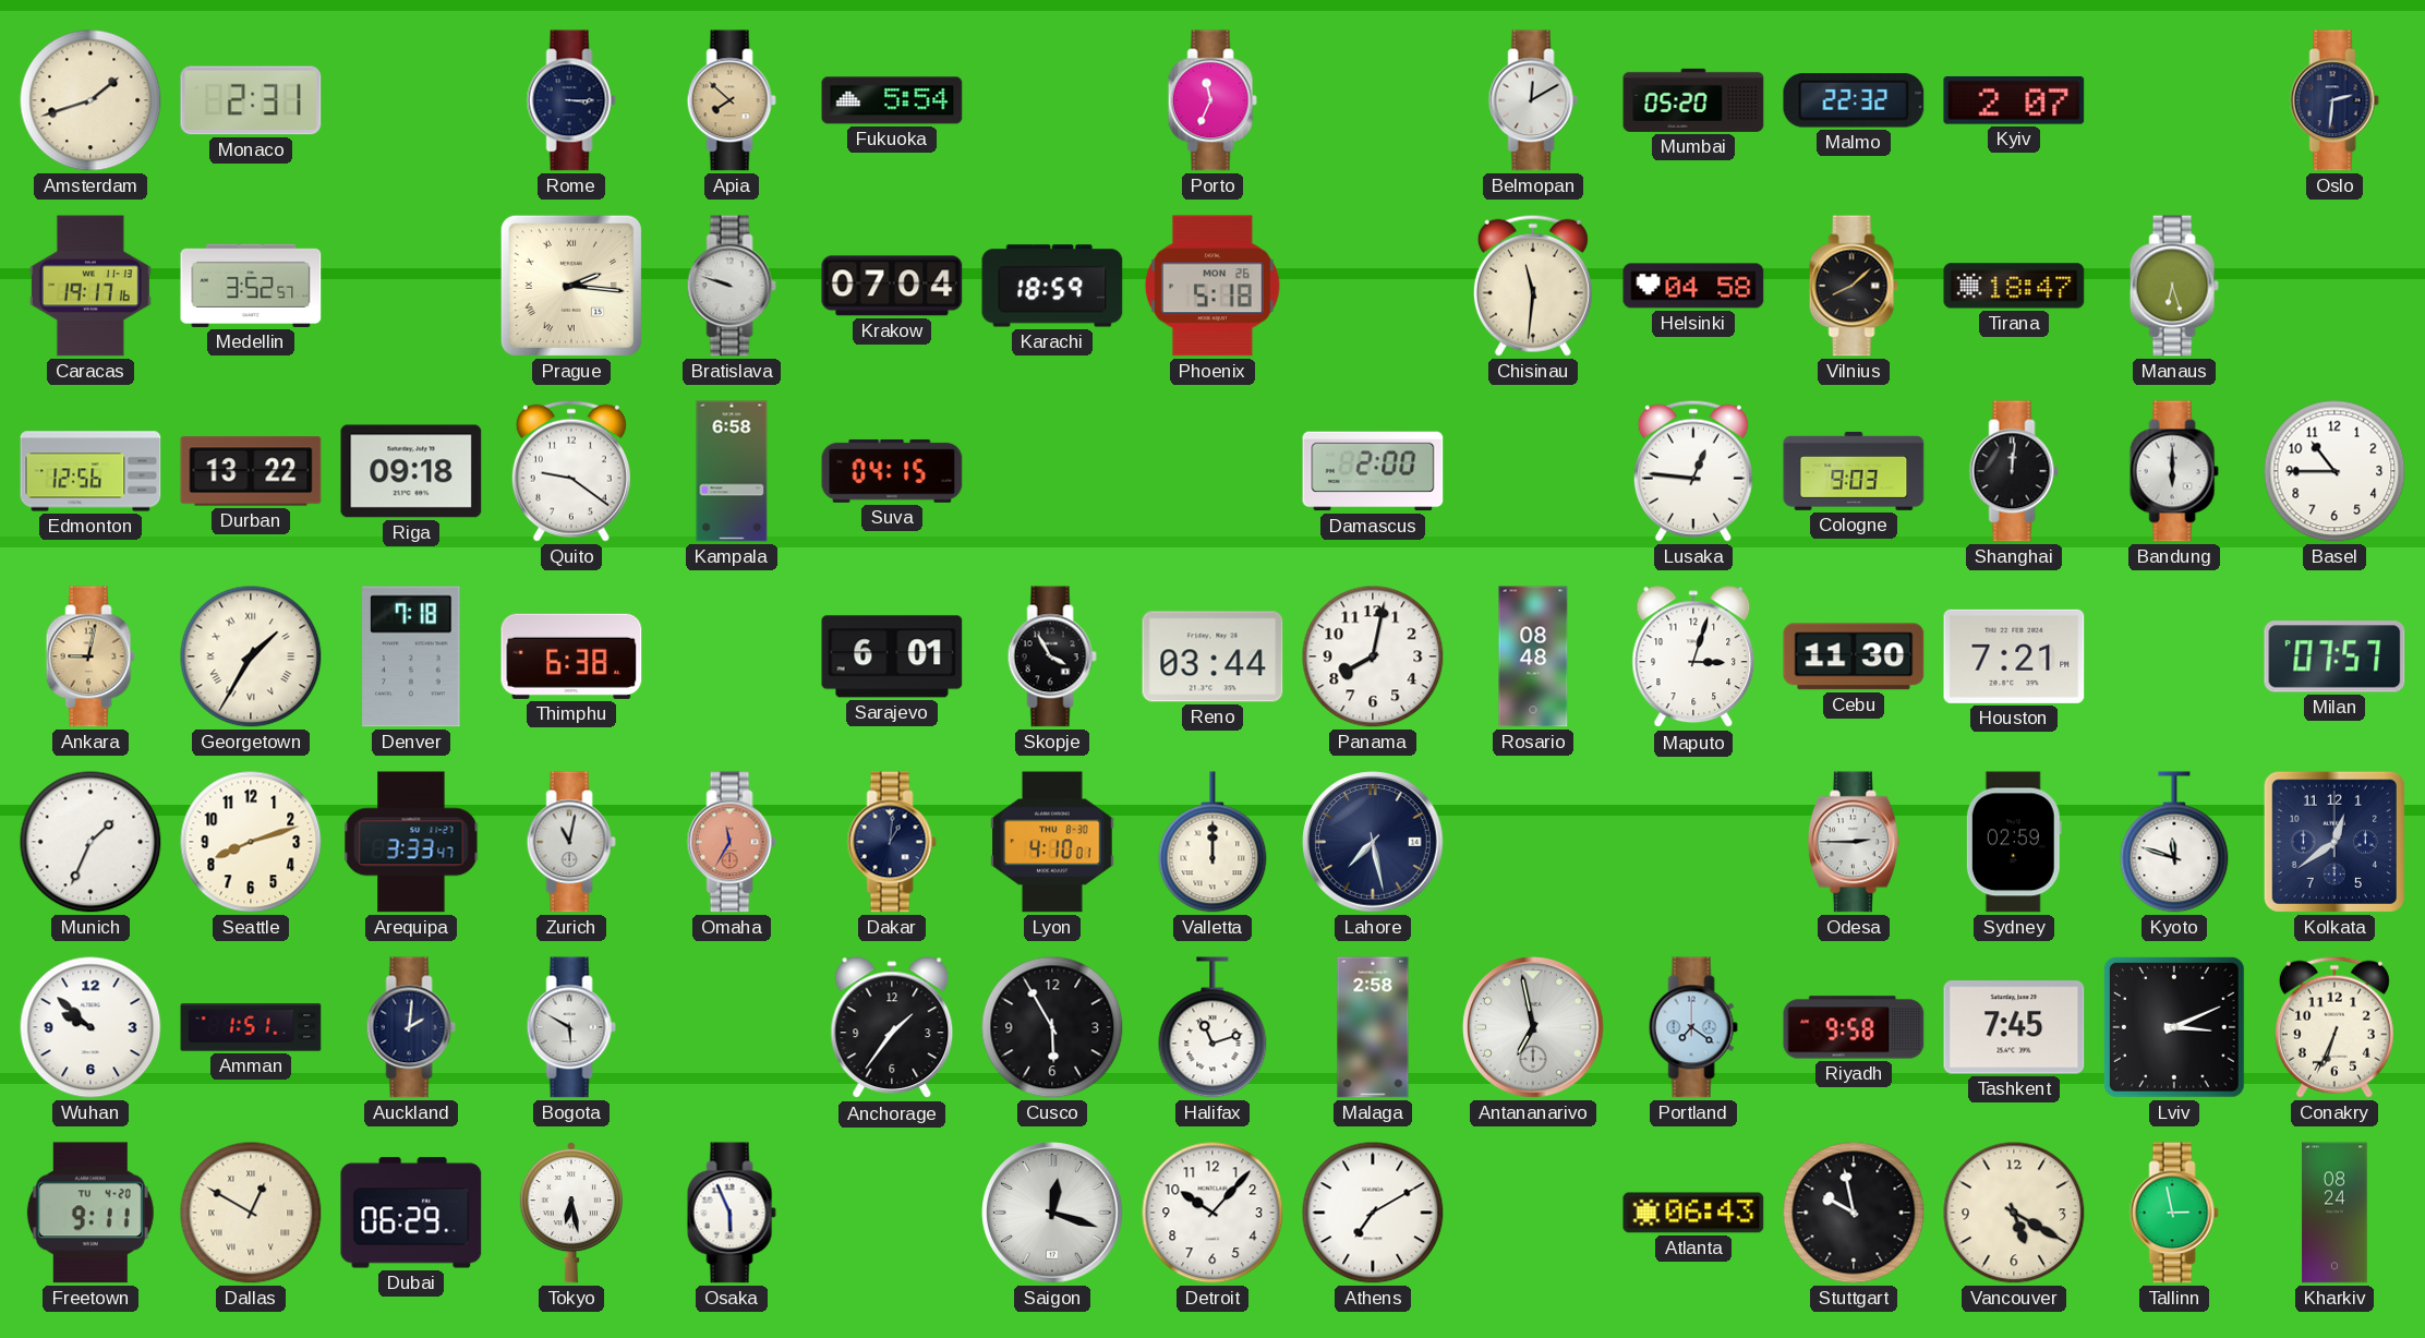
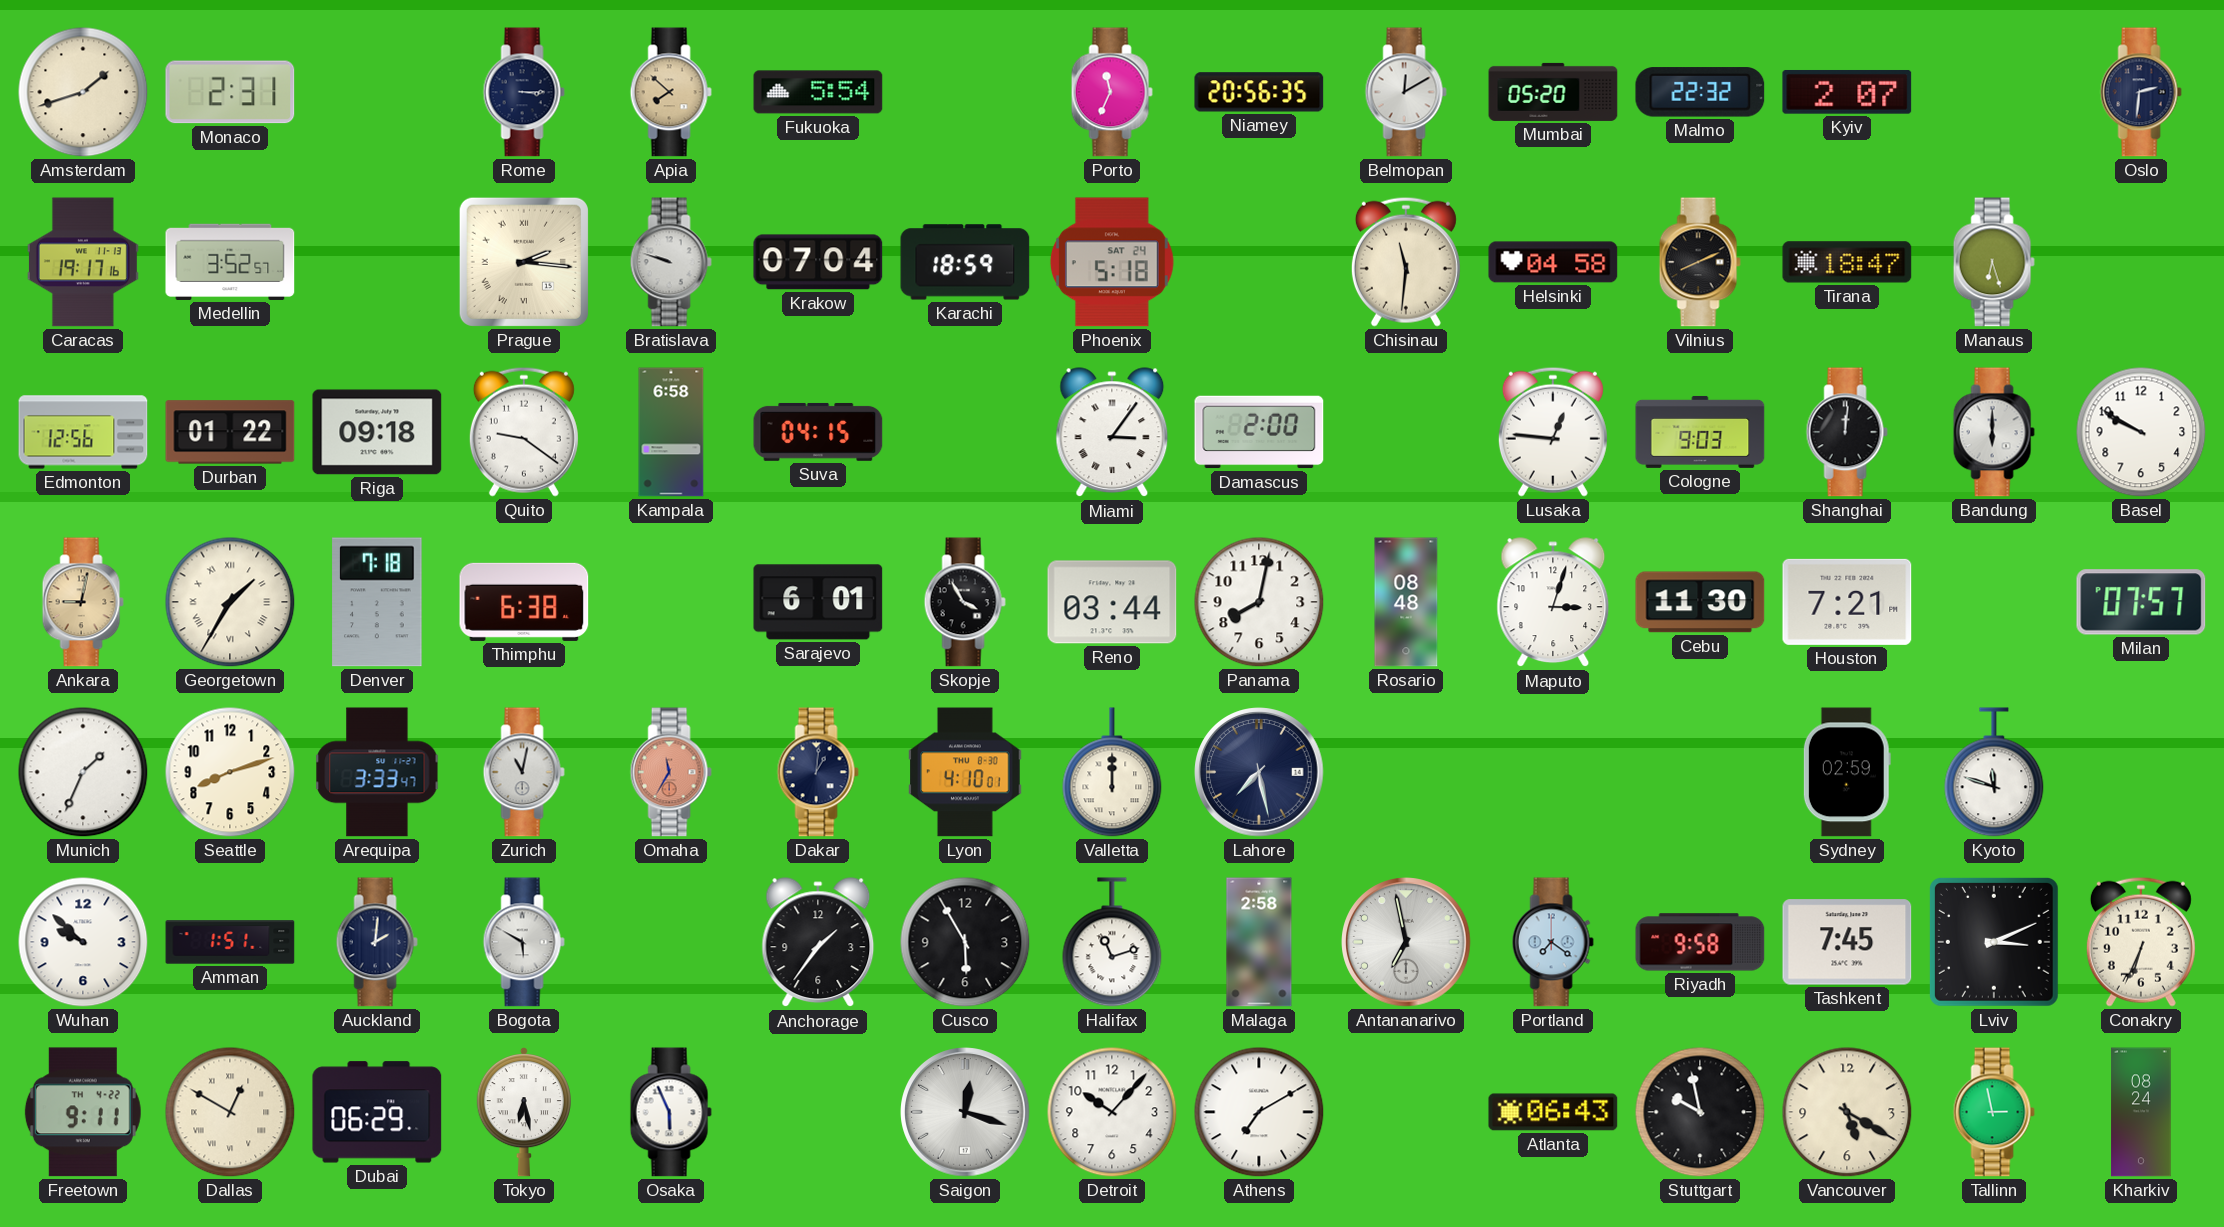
Niamey: none -> 20:56 (1259, 92)
Phoenix date: MON 26 -> SAT 24 (1112, 262)
Vilnius: 8:08 -> 8:11 (1700, 262)
Durban: 13:22 -> 01:22 (230, 432)
Miami: none -> 3:06 (1112, 433)
Basel: 10:45 -> 9:50 (2141, 432)
Odesa: 2:45 -> none (1854, 842)
Kolkata: 12:39 -> none (2334, 842)
Freetown date: TU 4-20 -> TH 4-22 (83, 1112)
